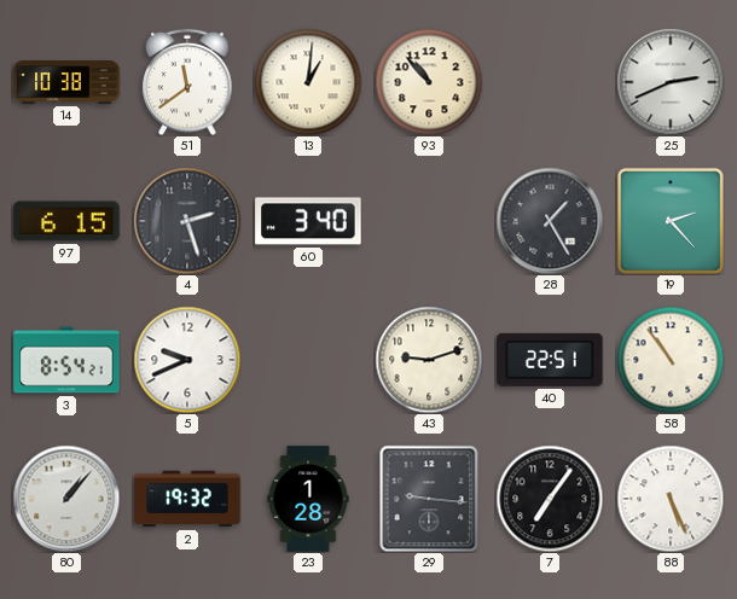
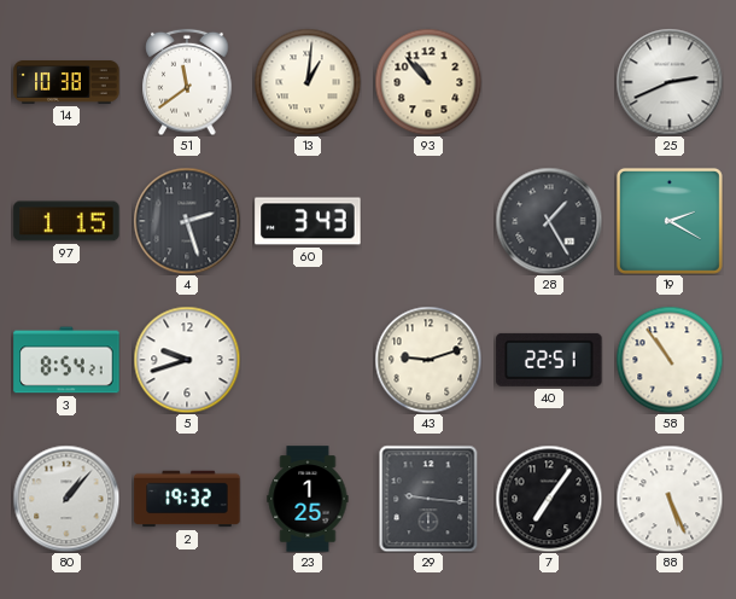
97: 6:15 -> 1:15 (66, 221)
60: 3:40 -> 3:43 (308, 221)
19: 2:23 -> 2:20 (670, 221)
5: 9:41 -> 9:42 (187, 360)
23: 1:28 -> 1:25 (308, 499)
